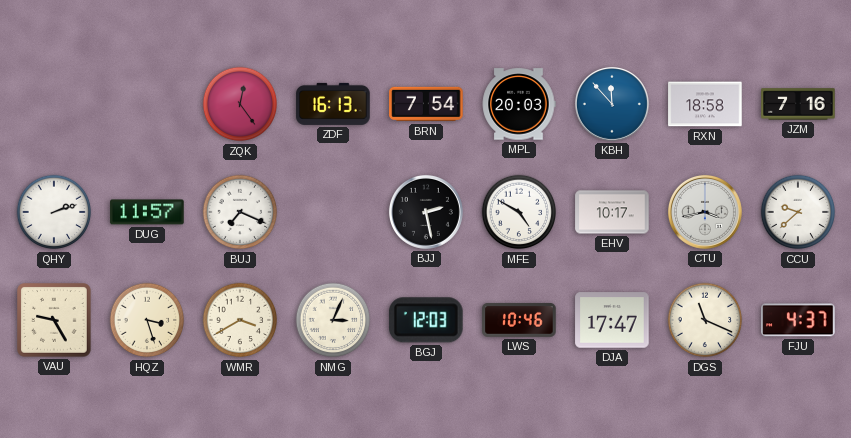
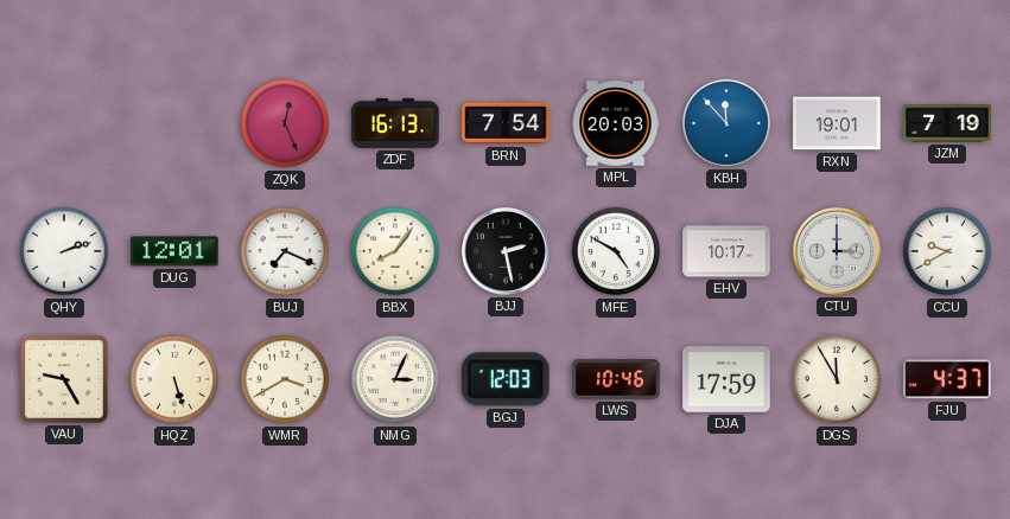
ZQK: 12:24 -> 12:26 (285, 123)
RXN: 18:58 -> 19:01 (837, 123)
JZM: 7:16 -> 7:19 (947, 123)
DUG: 11:57 -> 12:01 (174, 251)
BBX: none -> 8:06 (395, 251)
CTU: 3:43 -> 3:00 (837, 251)
CCU: 9:38 -> 9:40 (947, 251)
HQZ: 3:27 -> 5:27 (174, 379)
DJA: 17:47 -> 17:59 (726, 379)
DGS: 11:19 -> 11:55 (837, 379)
